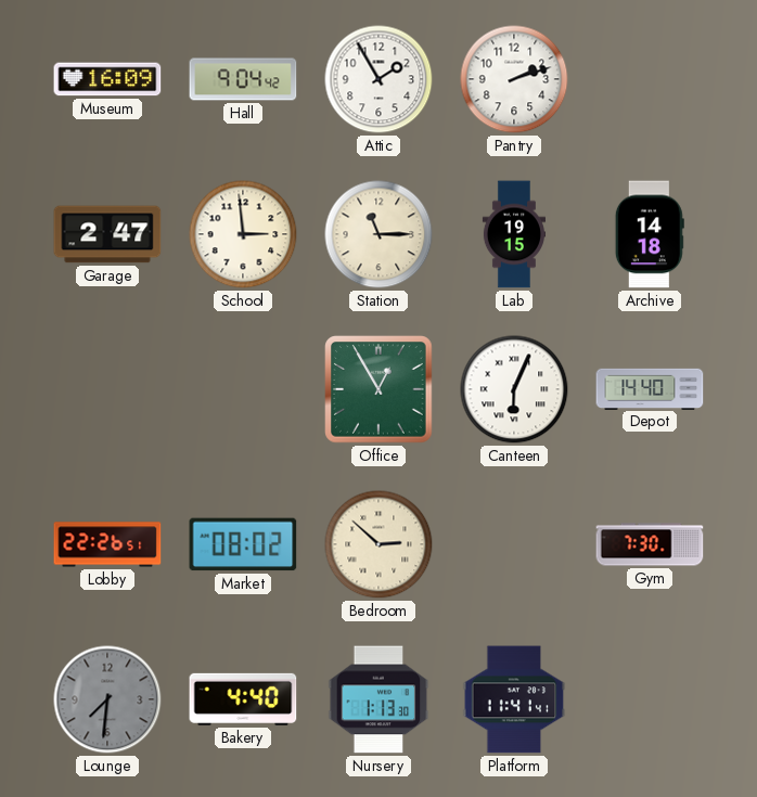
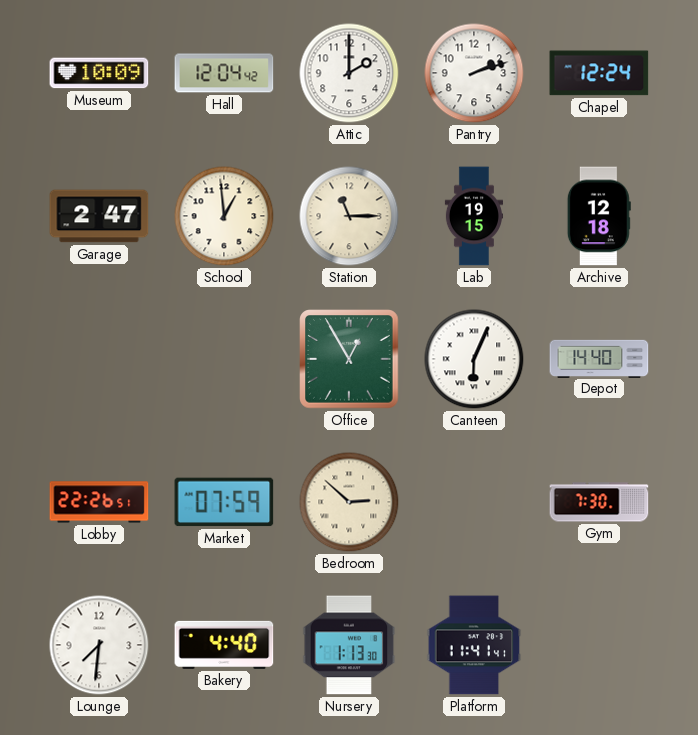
Museum: 16:09 -> 10:09 (99, 73)
Hall: 9:04 -> 12:04 (224, 73)
Attic: 1:55 -> 2:00 (349, 73)
Chapel: none -> 12:24 (599, 73)
School: 2:59 -> 12:59 (224, 216)
Archive: 14:18 -> 12:18 (599, 216)
Market: 08:02 -> 07:59 (224, 502)
Lounge dial: grey -> white (99, 645)
